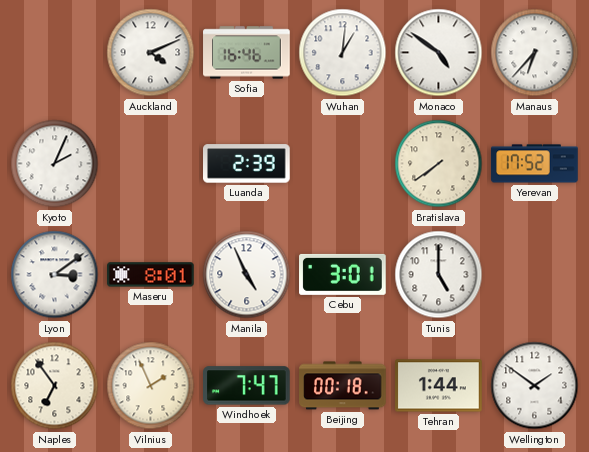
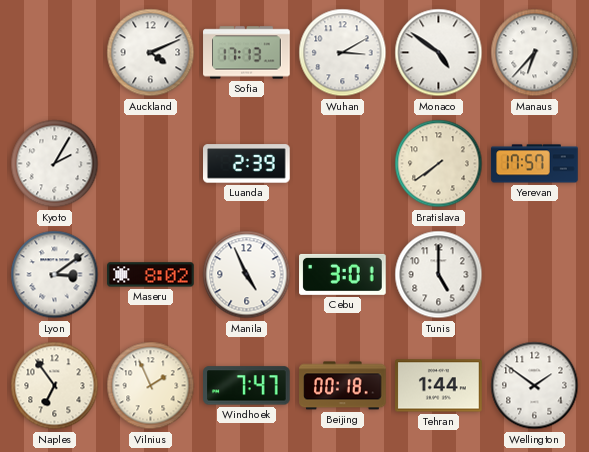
Sofia: 16:46 -> 17:13 (247, 53)
Wuhan: 1:01 -> 3:10 (343, 53)
Kyoto: 2:04 -> 2:05 (55, 164)
Yerevan: 17:52 -> 17:57 (535, 164)
Maseru: 8:01 -> 8:02 (151, 275)
